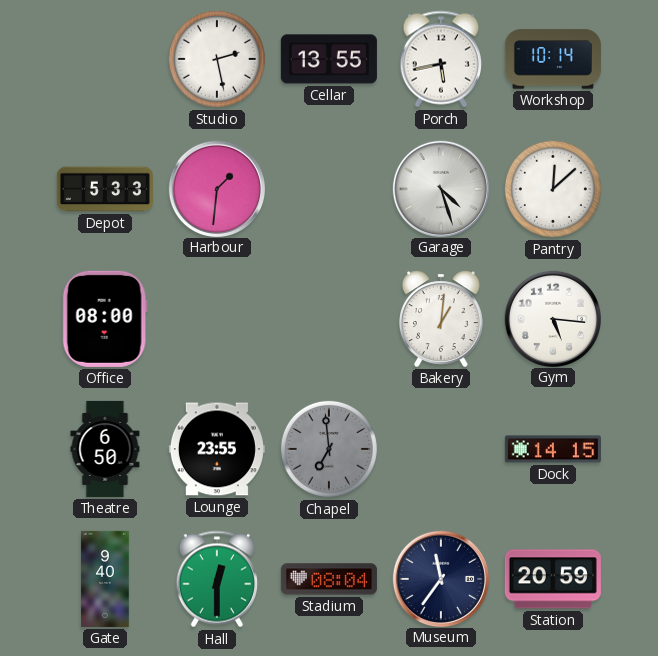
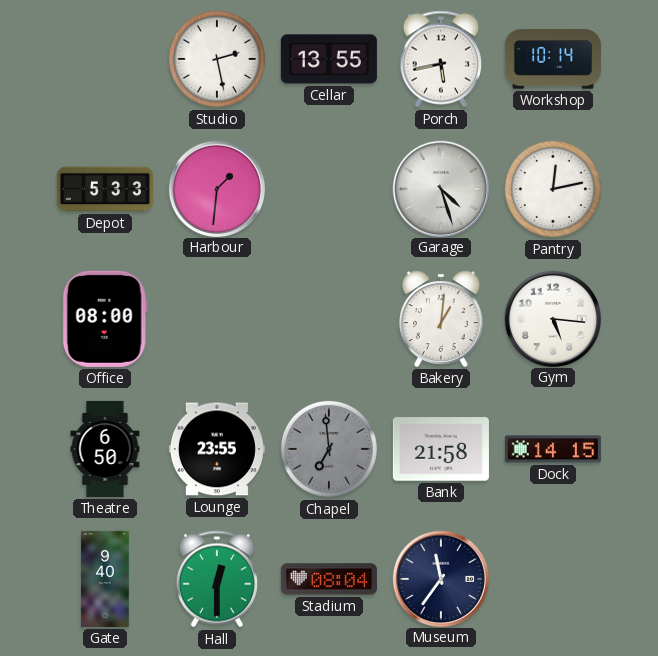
Pantry: 12:08 -> 12:13 (553, 189)
Bank: none -> 21:58 (441, 449)
Station: 20:59 -> none (553, 579)
